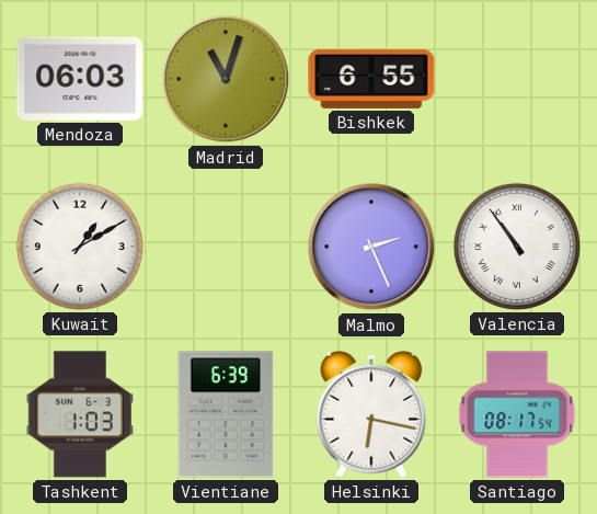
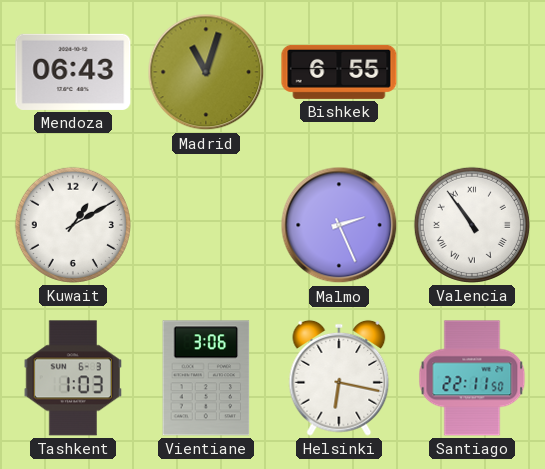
Mendoza: 06:03 -> 06:43 (73, 72)
Vientiane: 6:39 -> 3:06 (206, 378)
Santiago: 08:17 -> 22:11 (472, 378)
